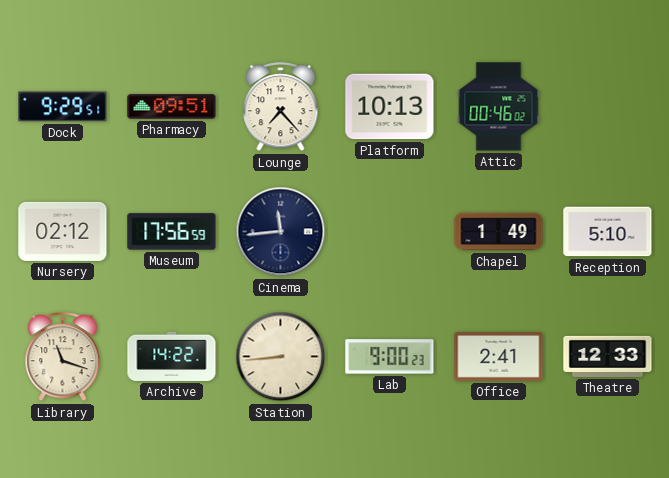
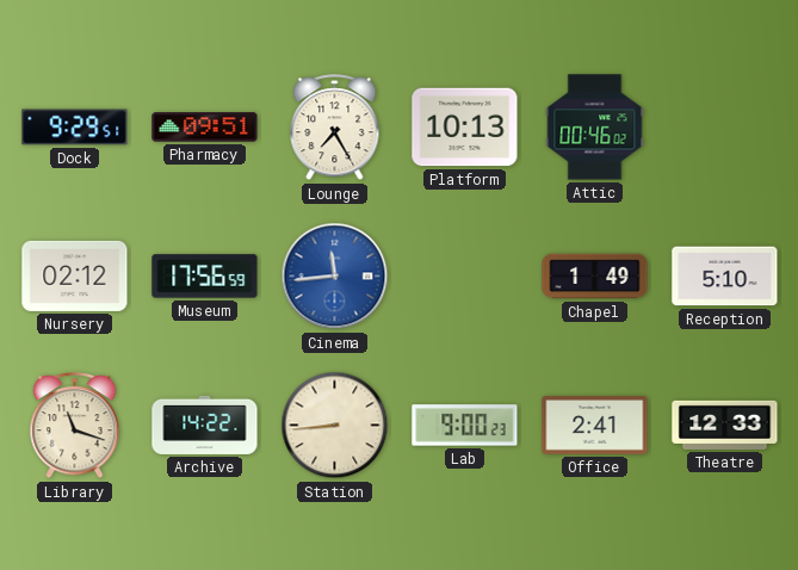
Lounge: 7:23 -> 7:25 (335, 128)
Cinema dial: navy -> blue (335, 277)
